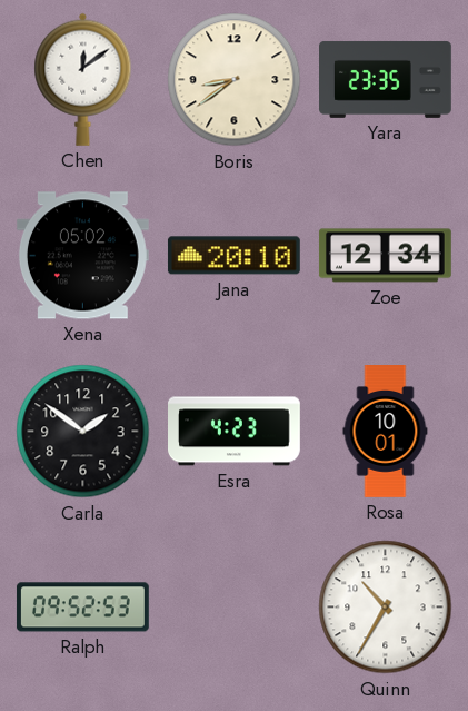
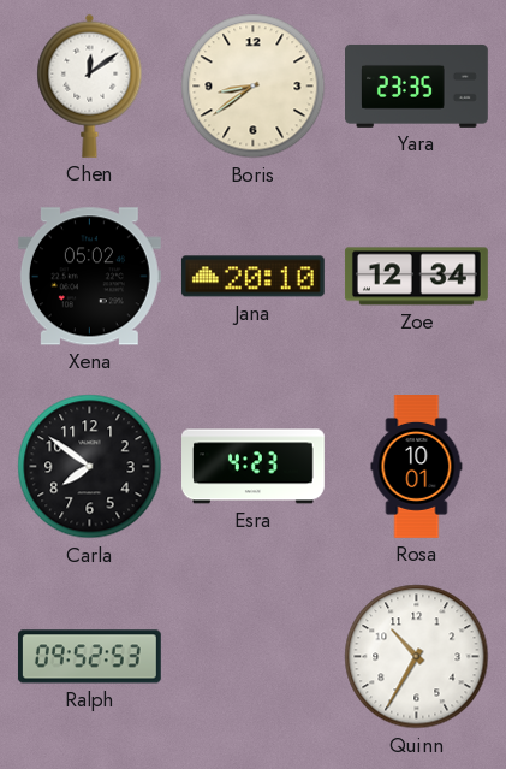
Carla: 1:51 -> 7:51 (90, 467)
